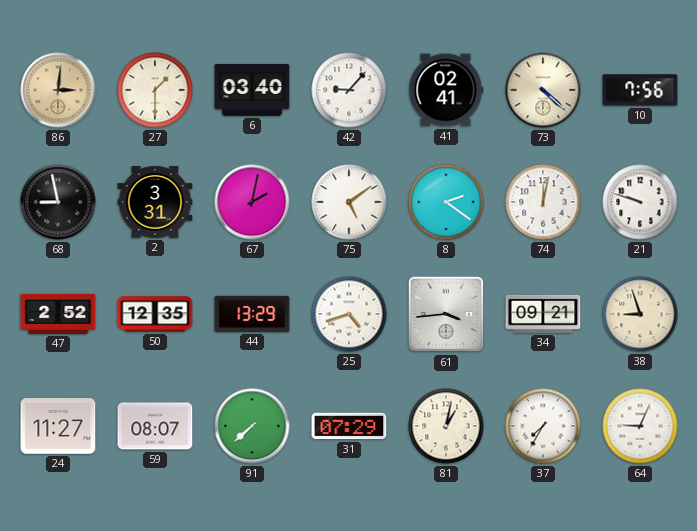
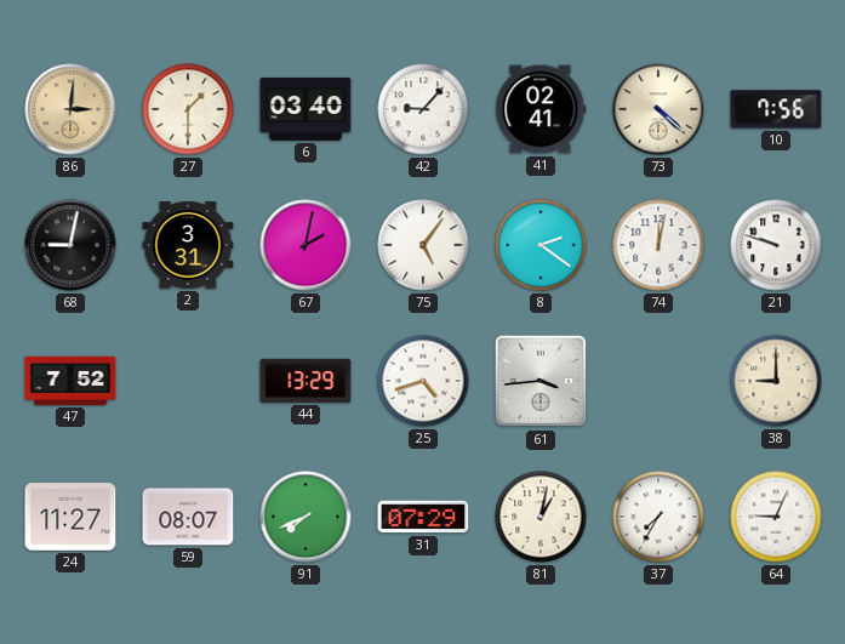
68: 8:58 -> 9:02 (70, 245)
75: 5:09 -> 5:06 (423, 245)
47: 2:52 -> 7:52 (70, 381)
50: 12:35 -> none (155, 314)
34: 09:21 -> none (543, 314)
38: 8:57 -> 9:00 (776, 381)
91: 7:38 -> 7:41 (306, 517)
